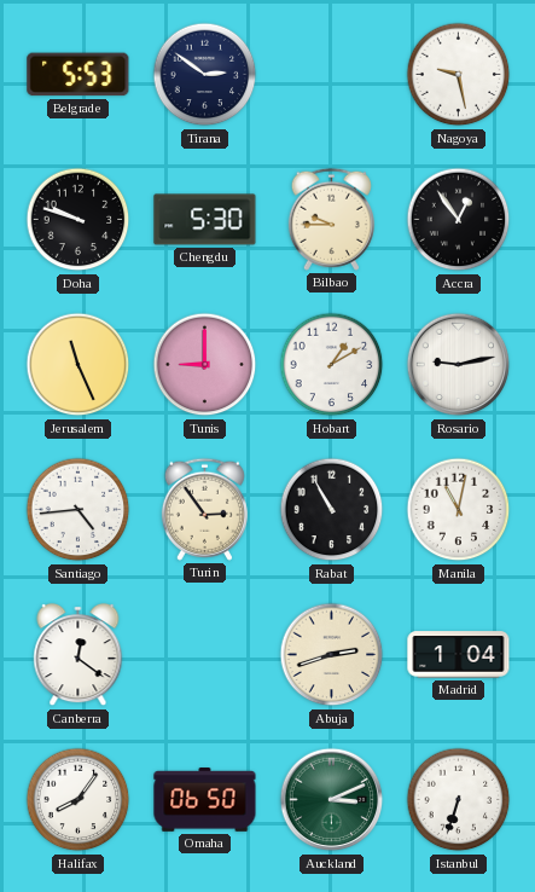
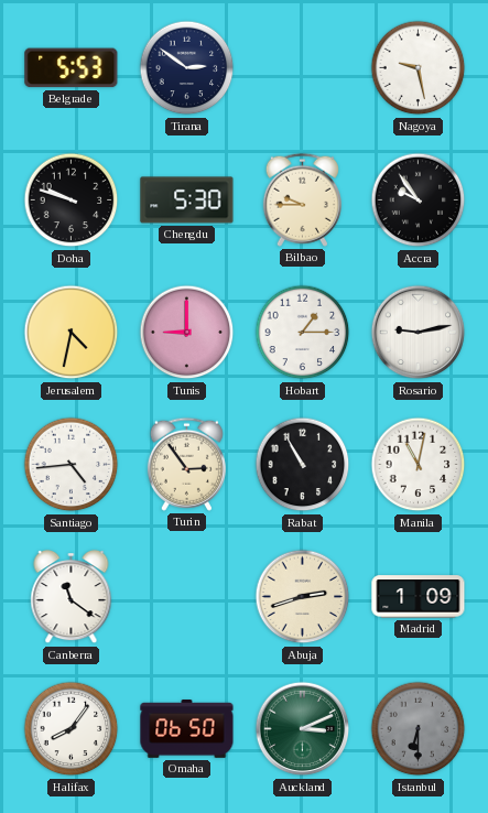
Accra: 12:54 -> 9:54 (419, 200)
Jerusalem: 11:26 -> 4:32 (72, 333)
Hobart: 1:10 -> 1:15 (303, 333)
Canberra: 12:21 -> 11:21 (72, 597)
Madrid: 1:04 -> 1:09 (419, 597)
Istanbul: 6:33 -> 6:30 (419, 729)
Istanbul dial: white -> grey (419, 729)
